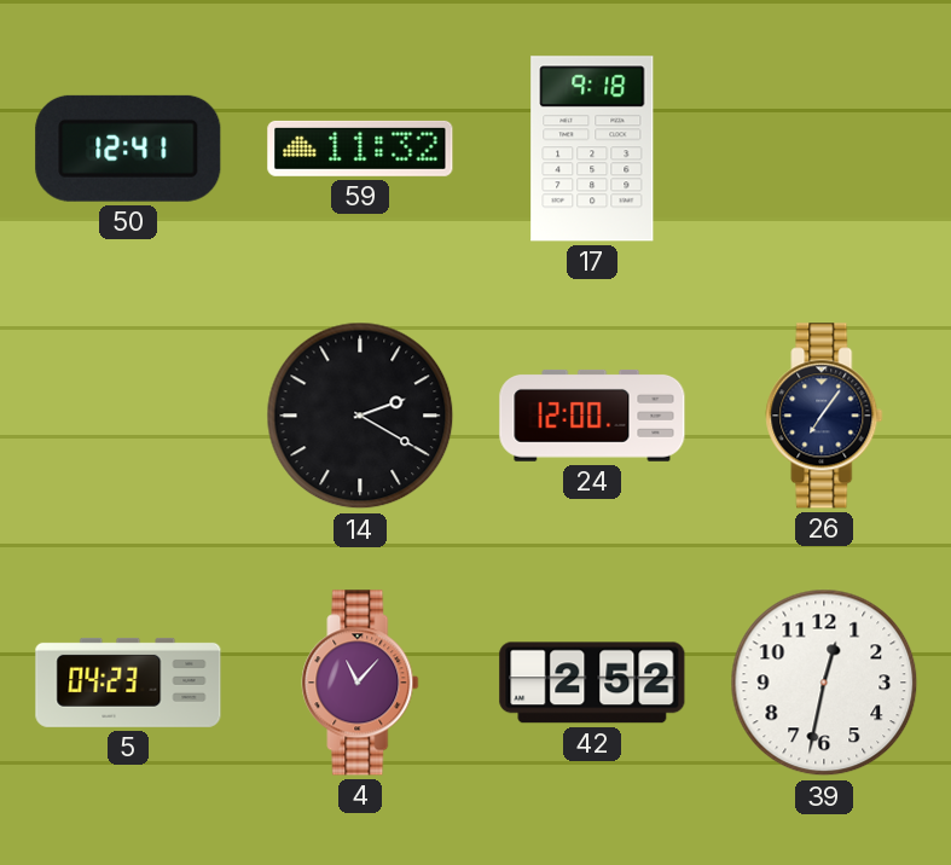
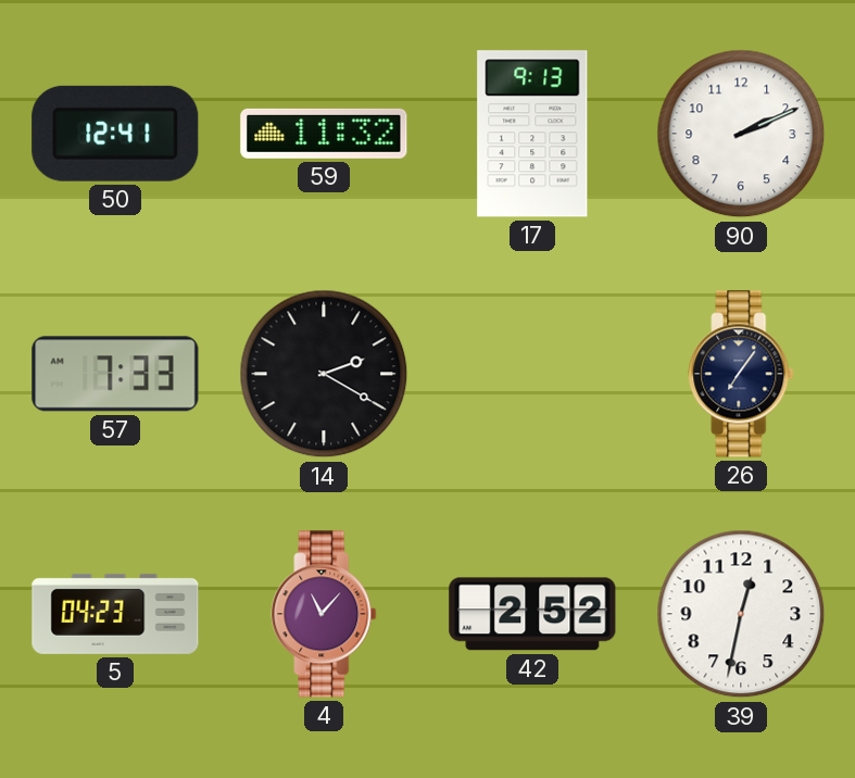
17: 9:18 -> 9:13 (532, 134)
90: none -> 2:11 (741, 134)
57: none -> 7:33 (115, 374)
24: 12:00 -> none (592, 416)
